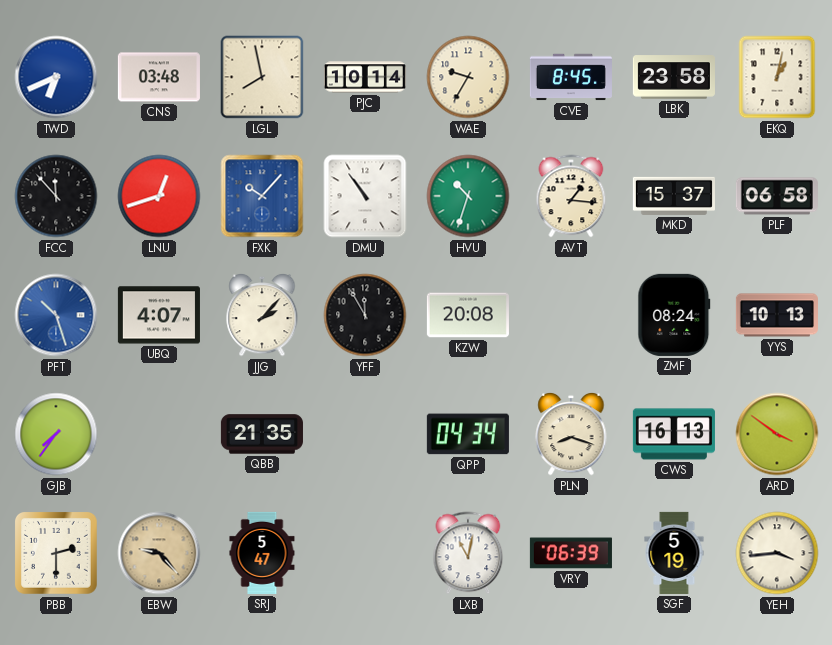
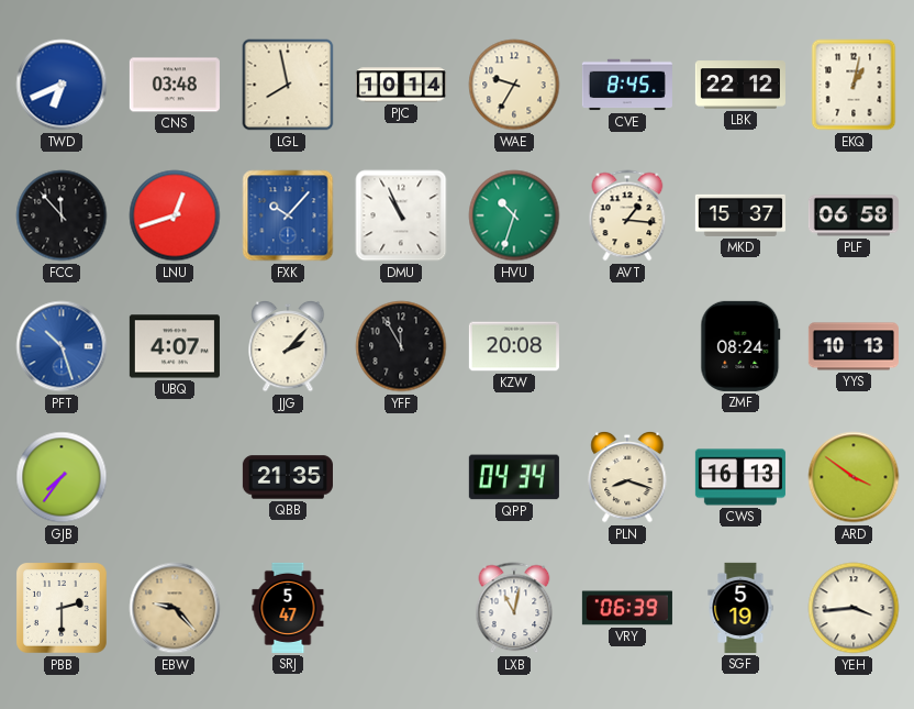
LBK: 23:58 -> 22:12 (740, 85)
DMU: 10:54 -> 10:56 (401, 215)
